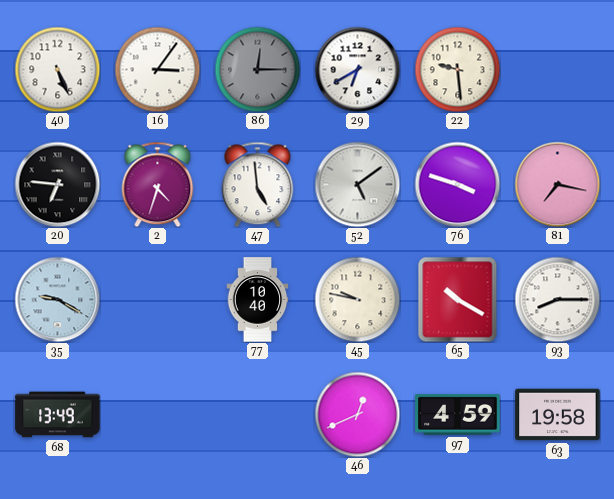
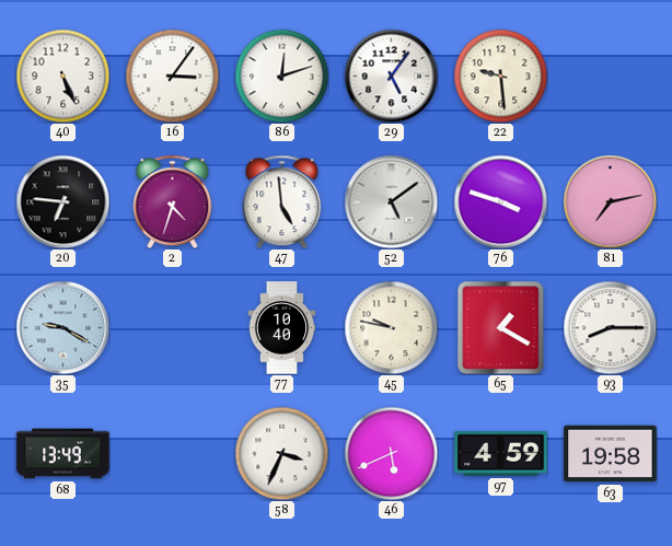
86: 12:15 -> 12:12 (281, 75)
86 dial: grey -> white (281, 75)
29: 6:40 -> 5:06 (391, 75)
81: 7:17 -> 7:13 (610, 201)
65: 10:20 -> 1:20 (501, 327)
58: none -> 3:34 (281, 453)
46: 12:41 -> 5:41 (391, 453)
